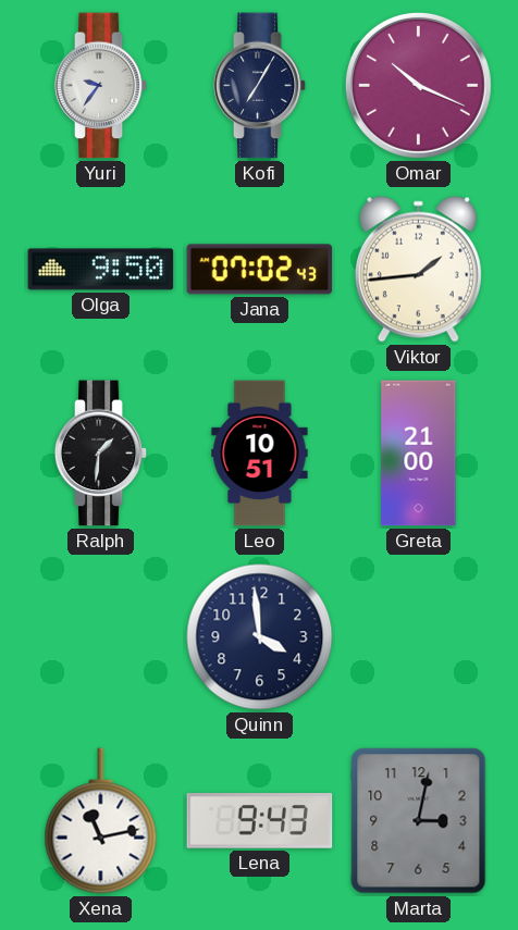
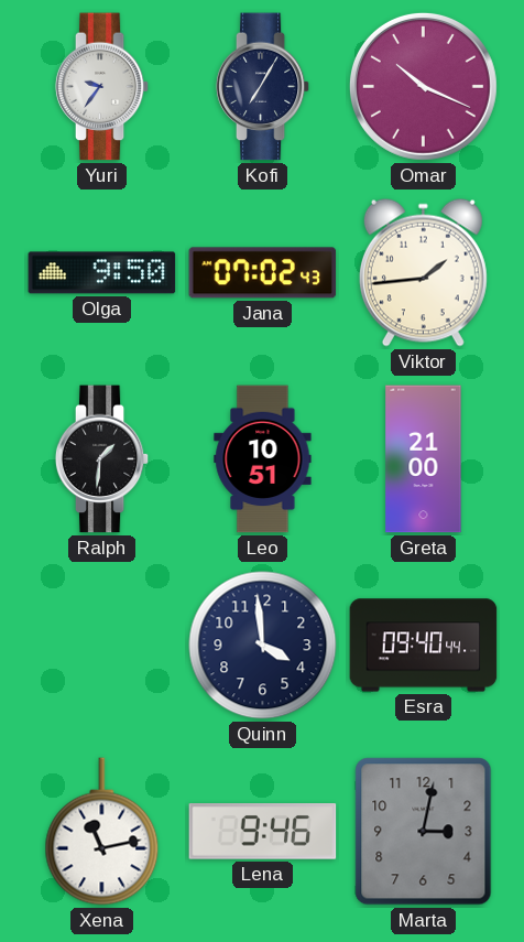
Esra: none -> 09:40 (424, 646)
Lena: 9:43 -> 9:46 (263, 832)
